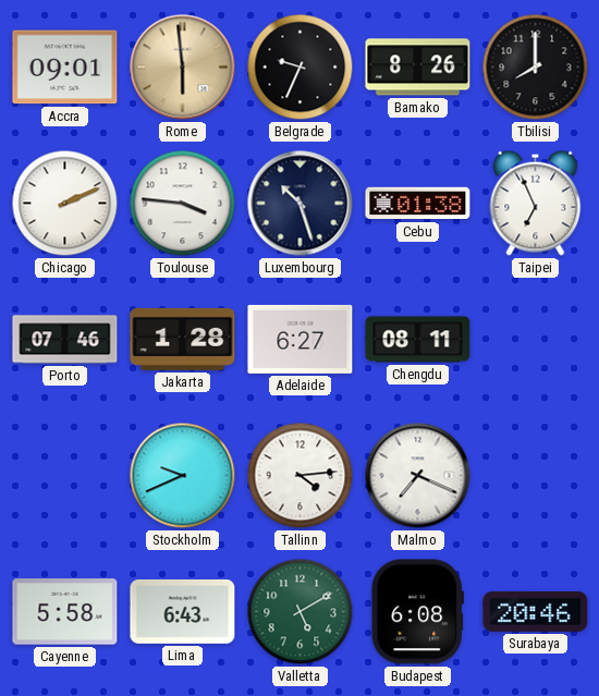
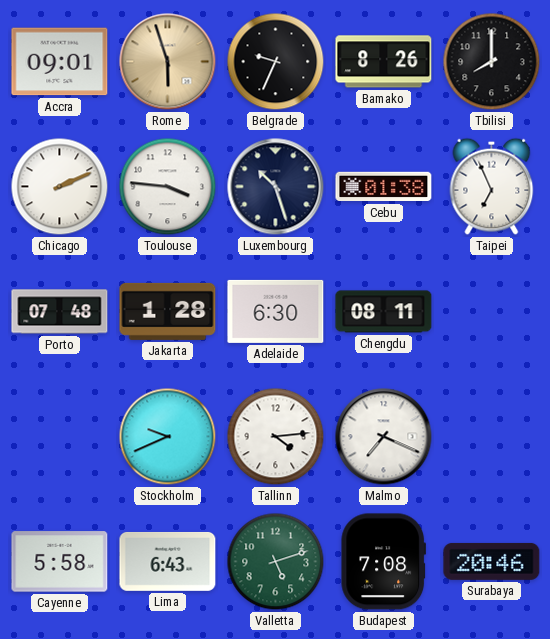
Rome: 5:59 -> 5:57 (168, 62)
Porto: 07:46 -> 07:48 (60, 312)
Adelaide: 6:27 -> 6:30 (276, 311)
Valletta: 5:10 -> 5:12 (276, 562)
Budapest: 6:08 -> 7:08 (383, 562)
